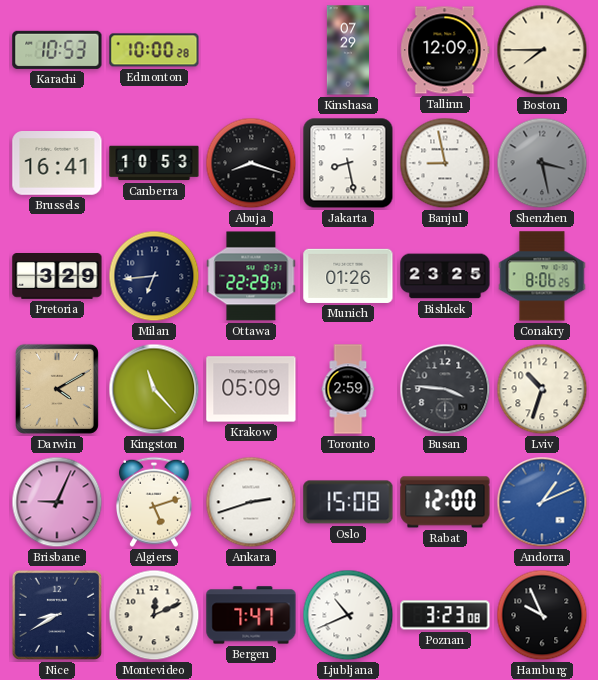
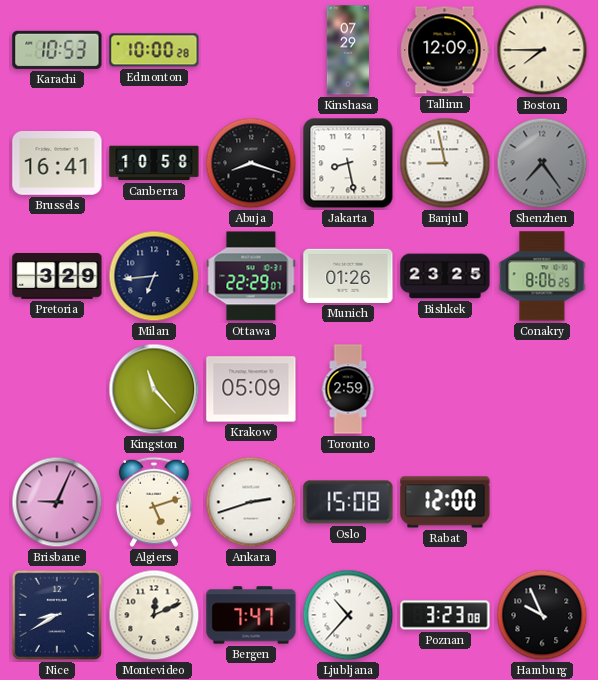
Canberra: 10:53 -> 10:58 (154, 163)
Shenzhen: 3:28 -> 7:24 (542, 163)
Darwin: 4:10 -> none (57, 389)
Busan: 3:46 -> none (445, 389)
Lviv: 10:33 -> none (542, 389)
Andorra: 1:11 -> none (542, 502)
Ljubljana: 10:41 -> 10:37 (348, 615)
